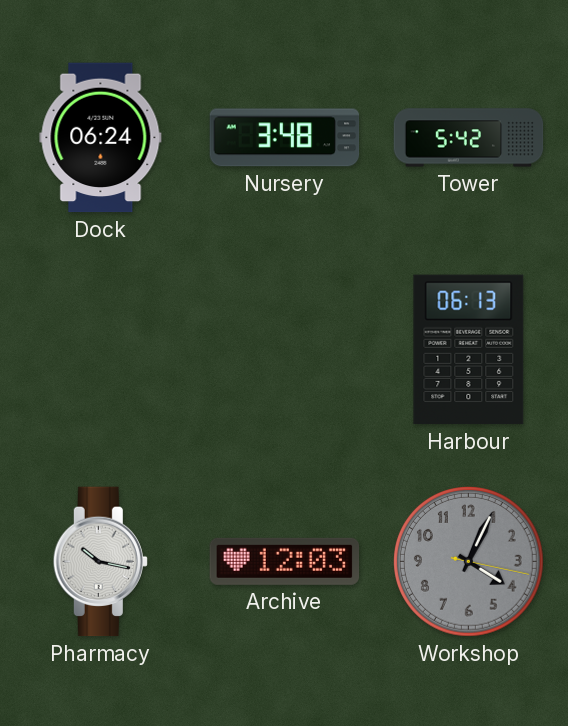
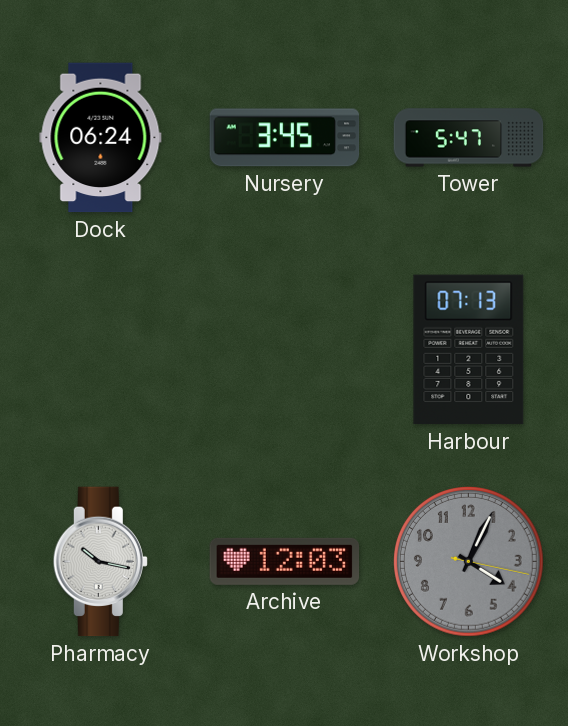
Nursery: 3:48 -> 3:45 (285, 138)
Tower: 5:42 -> 5:47 (469, 138)
Harbour: 06:13 -> 07:13 (469, 350)
